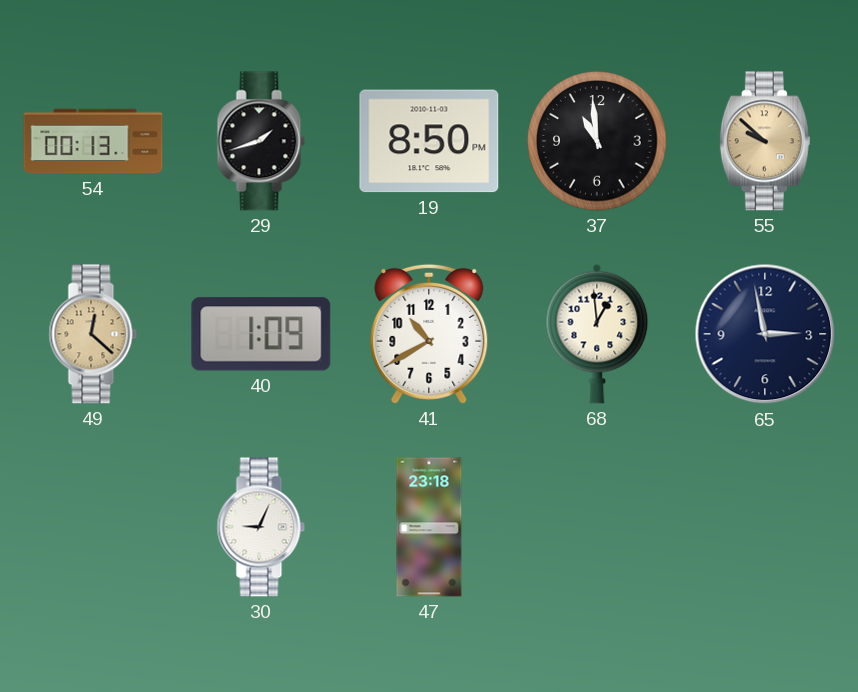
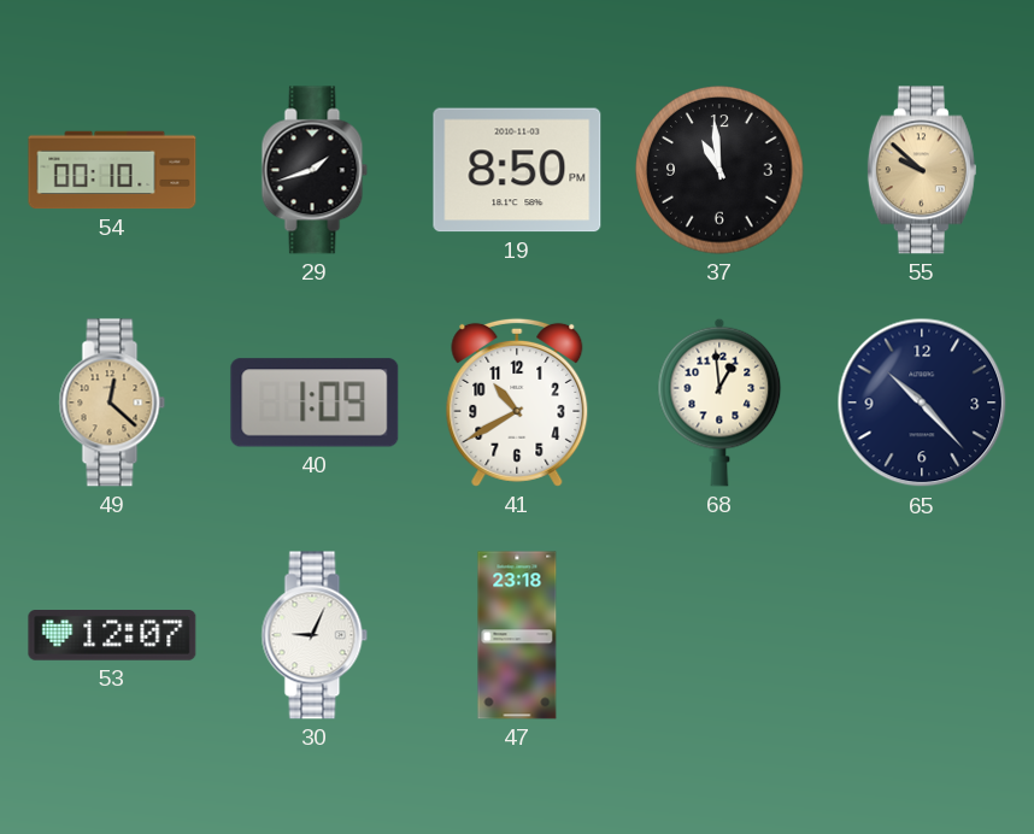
54: 00:13 -> 00:10 (112, 170)
65: 2:58 -> 10:23 (922, 403)
53: none -> 12:07 (112, 635)
